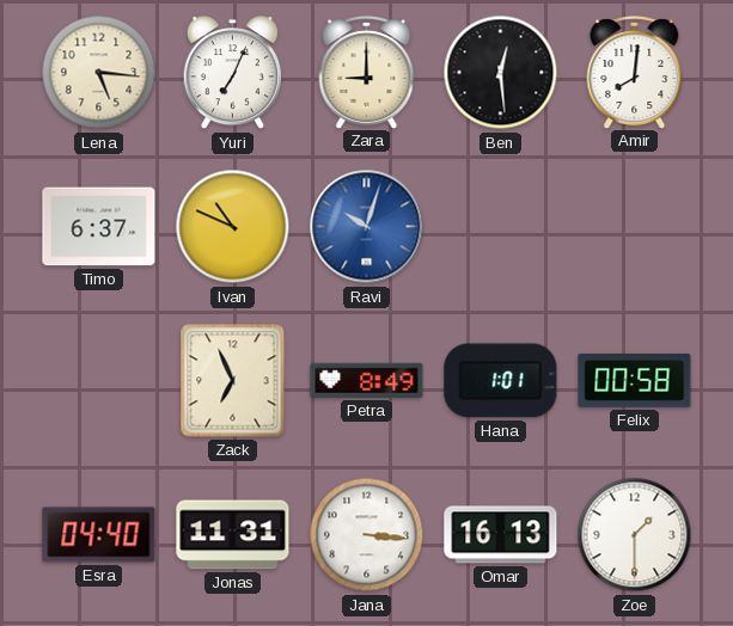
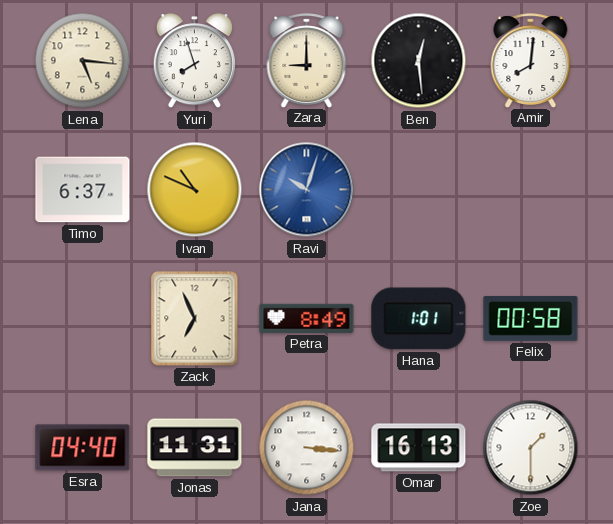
Yuri: 7:04 -> 7:57 (194, 61)
